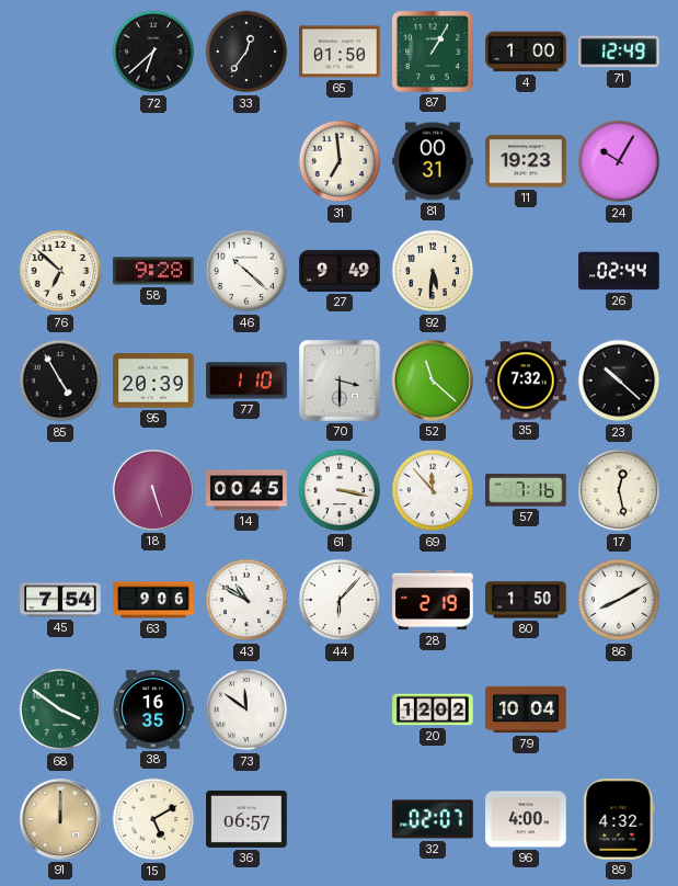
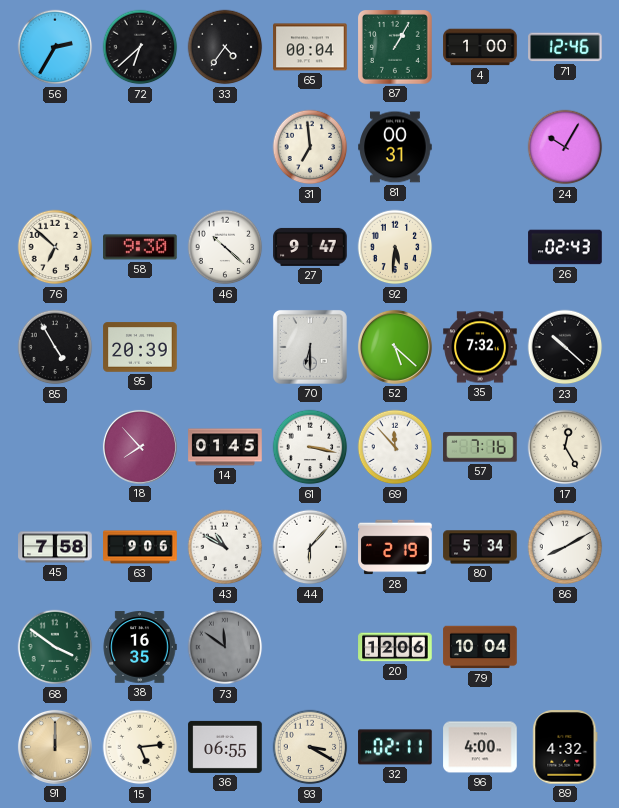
56: none -> 2:35 (55, 47)
33: 12:36 -> 4:36 (225, 47)
65: 01:50 -> 00:04 (310, 47)
71: 12:49 -> 12:46 (565, 47)
11: 19:23 -> none (526, 161)
58: 9:28 -> 9:30 (140, 247)
27: 9:49 -> 9:47 (310, 247)
26: 02:44 -> 02:43 (565, 247)
77: 1:10 -> none (246, 380)
70: 3:30 -> 6:30 (310, 347)
52: 11:22 -> 5:22 (395, 347)
18: 5:27 -> 7:53 (140, 447)
14: 00:45 -> 01:45 (225, 447)
17: 12:28 -> 12:25 (565, 447)
45: 7:54 -> 7:58 (55, 547)
80: 1:50 -> 5:34 (480, 547)
73 dial: white -> grey (225, 647)
20: 12:02 -> 12:06 (395, 647)
15: 5:10 -> 5:14 (140, 747)
36: 06:57 -> 06:55 (225, 747)
93: none -> 3:20 (310, 747)
32: 02:07 -> 02:11 (395, 747)
